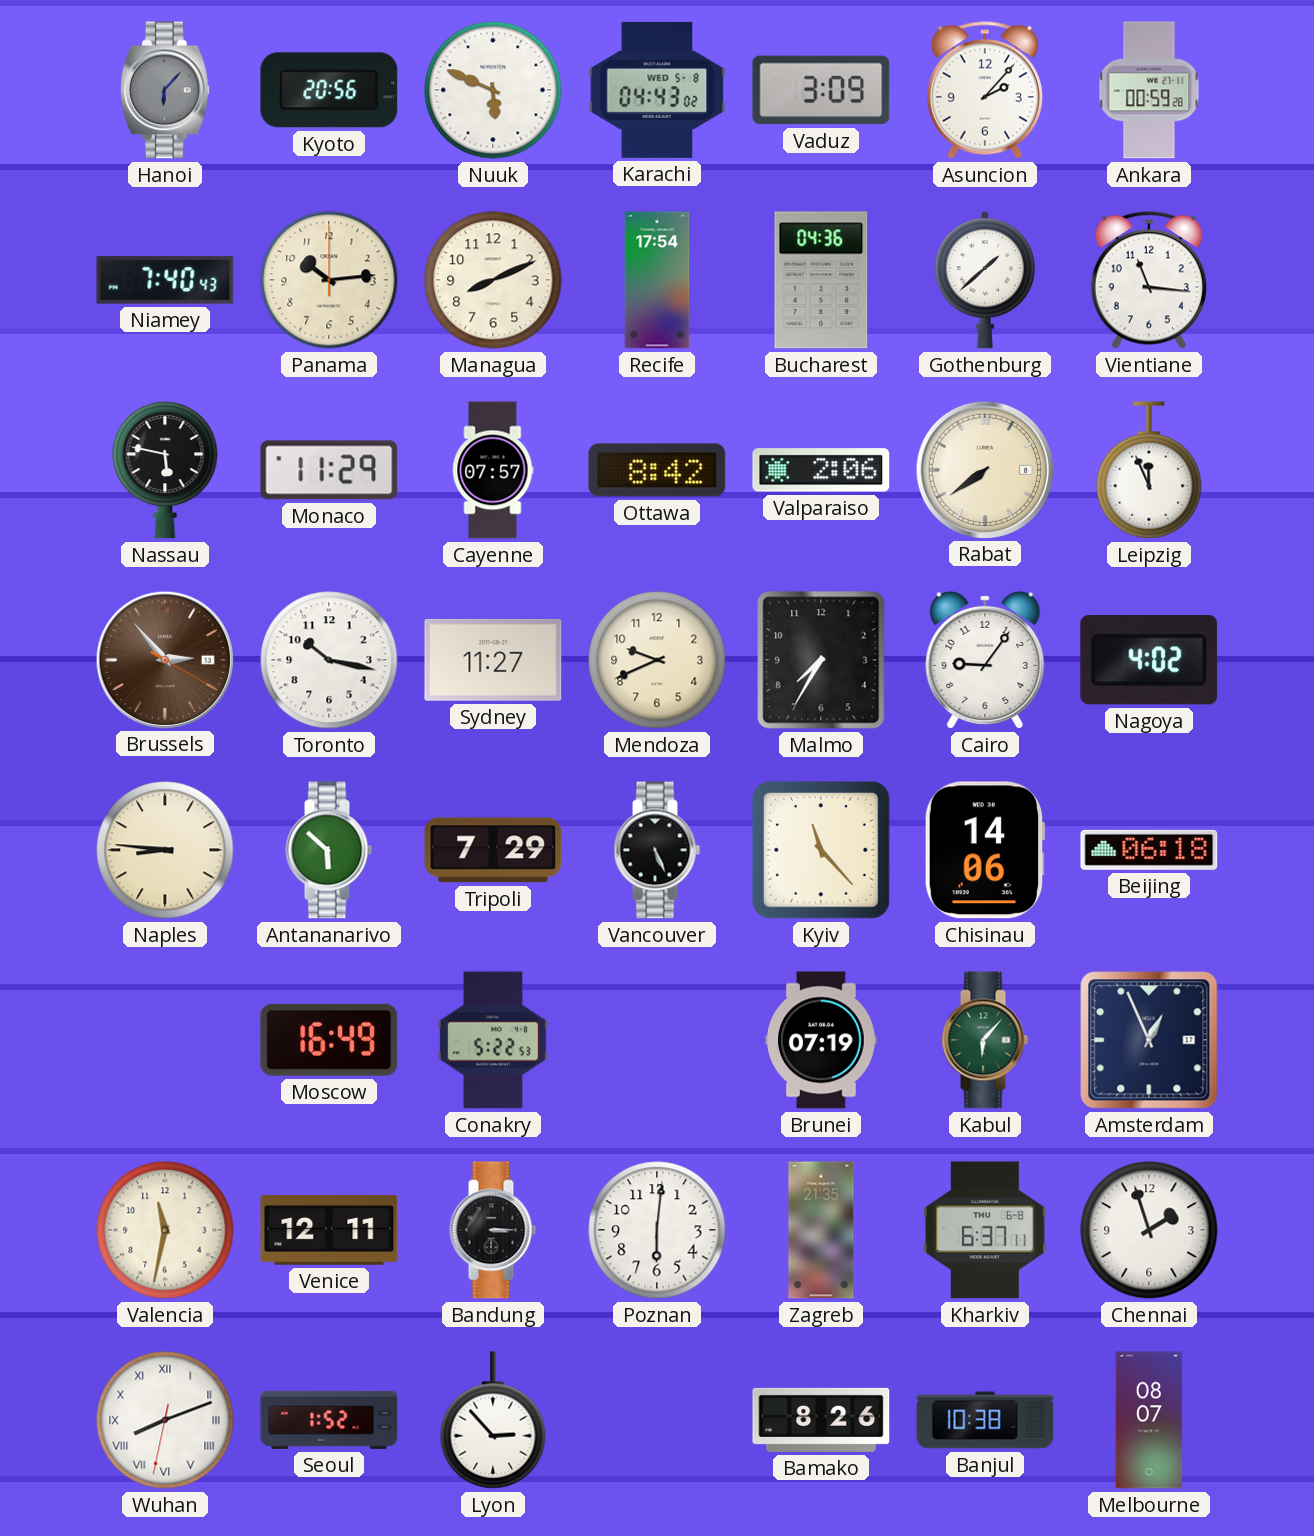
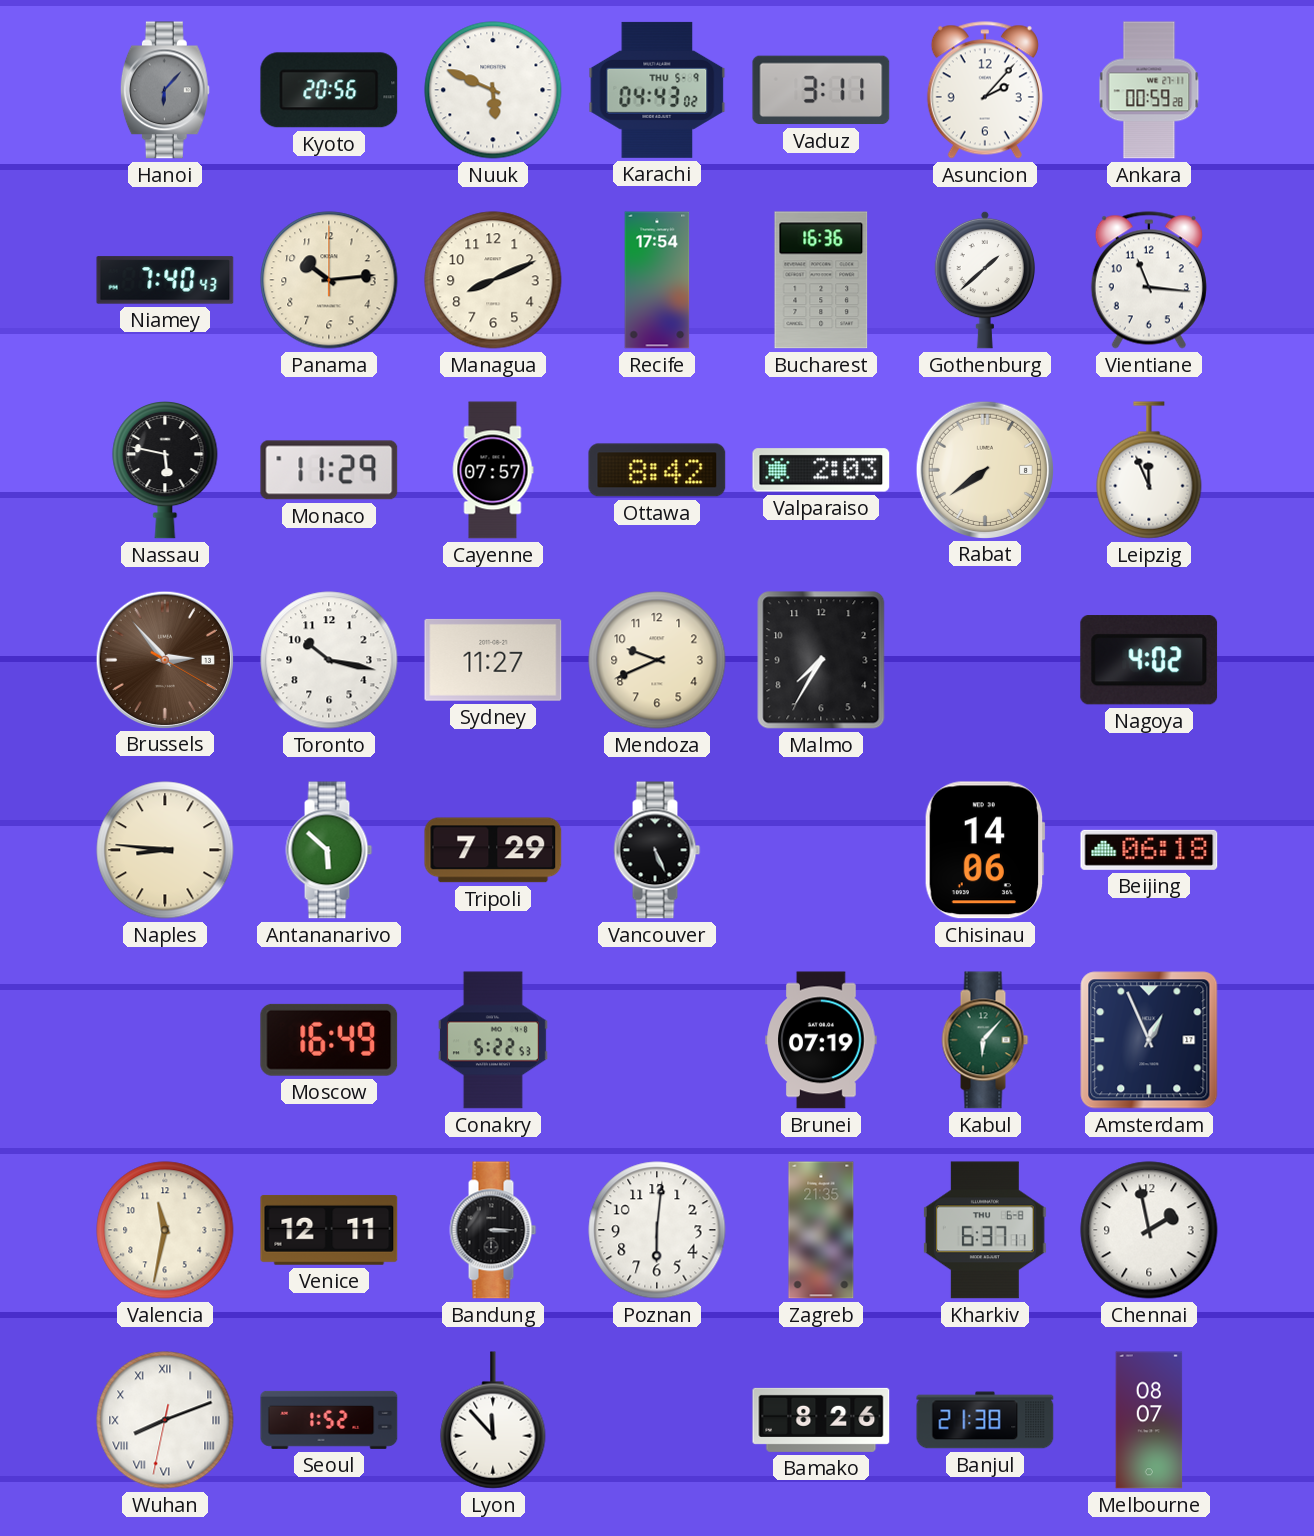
Karachi date: WED 5-8 -> THU 5-9 (657, 90)
Vaduz: 3:09 -> 3:11 (821, 90)
Bucharest: 04:36 -> 16:36 (821, 280)
Valparaiso: 2:06 -> 2:03 (821, 470)
Cairo: 9:06 -> none (985, 660)
Kyiv: 11:23 -> none (822, 851)
Chennai: 1:57 -> 1:58 (1149, 1230)
Lyon: 2:53 -> 11:53 (493, 1420)
Banjul: 10:38 -> 21:38 (985, 1420)
